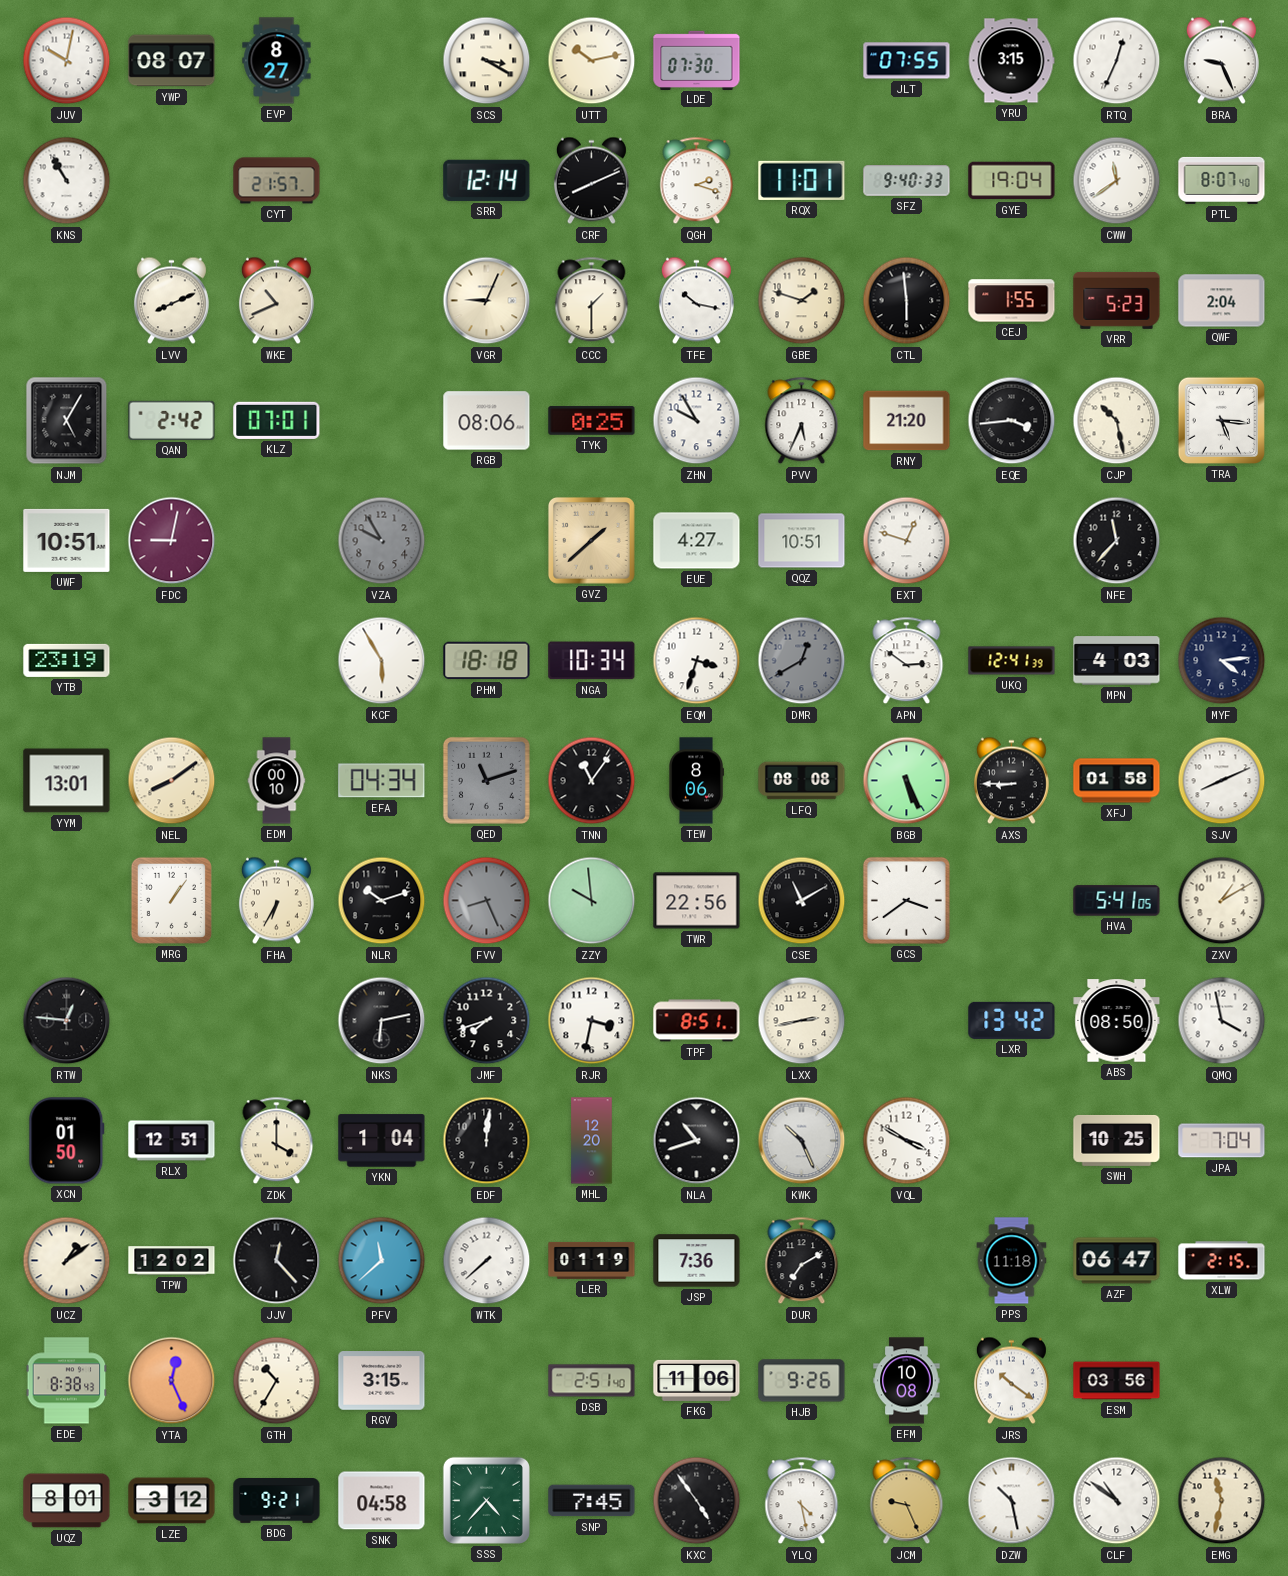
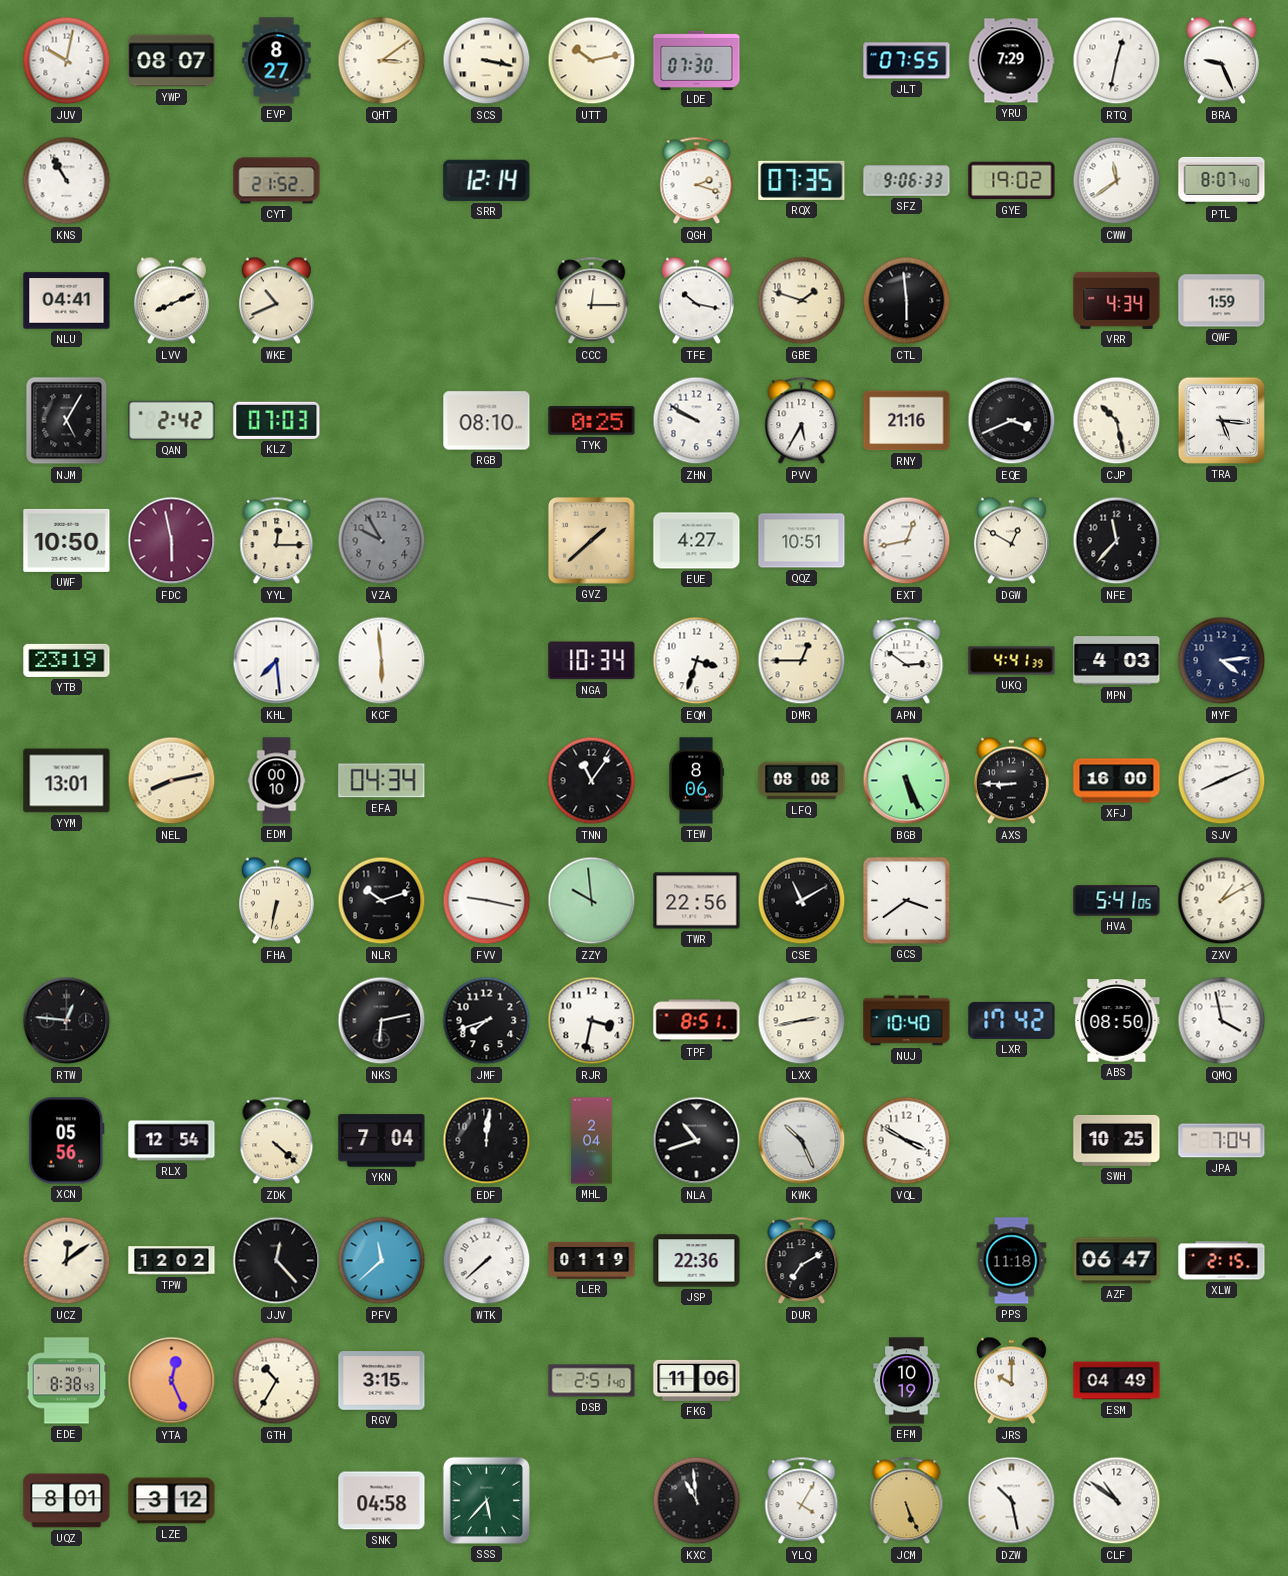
QHT: none -> 3:09 (382, 61)
SCS: 3:20 -> 3:17 (487, 61)
YRU: 3:15 -> 7:29 (1011, 61)
RTQ: 12:34 -> 12:32 (1117, 61)
CYT: 21:57 -> 21:52 (277, 181)
CRF: 8:11 -> none (591, 181)
RQX: 11:01 -> 07:35 (802, 180)
SFZ: 9:40 -> 9:06 (907, 181)
GYE: 19:04 -> 19:02 (1012, 181)
NLU: none -> 04:41 (67, 301)
VGR: 9:04 -> none (487, 301)
CCC: 1:30 -> 12:15 (592, 301)
CEJ: 1:55 -> none (1012, 301)
VRR: 5:23 -> 4:34 (1117, 300)
QWF: 2:04 -> 1:59 (1222, 301)
KLZ: 07:01 -> 07:03 (277, 420)
RGB: 08:06 -> 08:10 (487, 421)
ZHN: 9:55 -> 9:50 (697, 421)
PVV: 5:34 -> 5:35 (802, 421)
RNY: 21:20 -> 21:16 (907, 421)
EQE: 3:44 -> 3:41 (1012, 421)
UWF: 10:51 -> 10:50 (67, 540)
FDC: 9:02 -> 5:58 (172, 541)
YYL: none -> 12:15 (277, 541)
EXT: 12:48 -> 12:43 (907, 541)
DGW: none -> 12:50 (1011, 541)
KHL: none -> 7:29 (277, 661)
KCF: 5:55 -> 5:59 (382, 661)
PHM: 18:18 -> none (487, 661)
DMR: 12:40 -> 12:45 (802, 661)
DMR dial: grey -> cream (802, 661)
UKQ: 12:41 -> 4:41 (1012, 661)
NEL: 8:09 -> 8:13 (172, 781)
QED: 11:12 -> none (486, 780)
XFJ: 01:58 -> 16:00 (1117, 781)
MRG: 1:06 -> none (171, 900)
FHA: 6:35 -> 6:32 (276, 901)
FVV: 8:26 -> 9:17 (487, 901)
FVV dial: grey -> white (487, 901)
NUJ: none -> 10:40 (907, 1021)
LXR: 13:42 -> 17:42 (1012, 1020)
XCN: 01:50 -> 05:56 (67, 1141)
RLX: 12:51 -> 12:54 (172, 1141)
ZDK: 4:00 -> 4:22 (277, 1141)
YKN: 1:04 -> 7:04 (382, 1141)
MHL: 12:20 -> 2:04 (592, 1141)
UCZ: 1:09 -> 12:09 (67, 1261)
JSP: 7:36 -> 22:36 (697, 1261)
HJB: 9:26 -> none (802, 1381)
EFM: 10:08 -> 10:19 (907, 1381)
JRS: 10:21 -> 10:00 (1011, 1381)
ESM: 03:56 -> 04:49 (1117, 1381)
BDG: 9:21 -> none (277, 1501)
SSS: 4:37 -> 5:37 (486, 1500)
SNP: 7:45 -> none (592, 1501)
KXC: 4:54 -> 10:59 (697, 1501)
YLQ: 4:28 -> 4:05 (802, 1501)
JCM: 9:26 -> 5:26 (907, 1501)
EMG: 11:32 -> none (1222, 1501)
